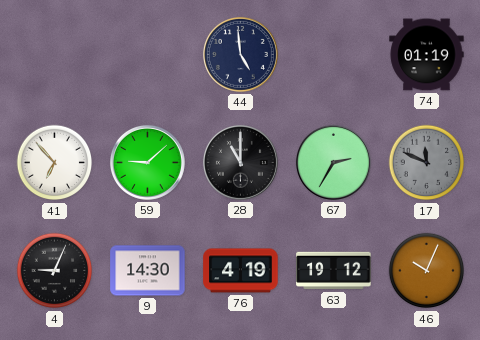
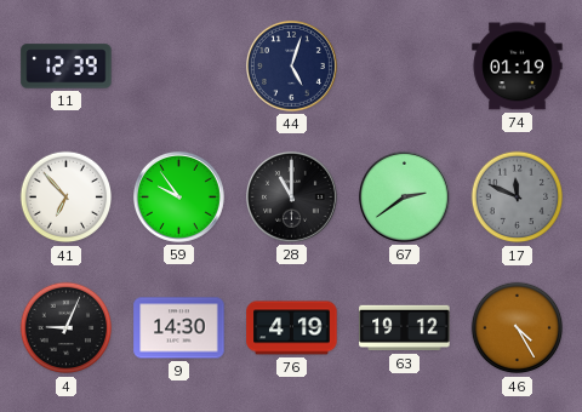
11: none -> 12:39 (67, 67)
44: 4:59 -> 5:03 (291, 65)
59: 9:08 -> 9:54 (178, 196)
67: 2:35 -> 2:39 (404, 196)
46: 10:04 -> 4:25 (518, 328)
